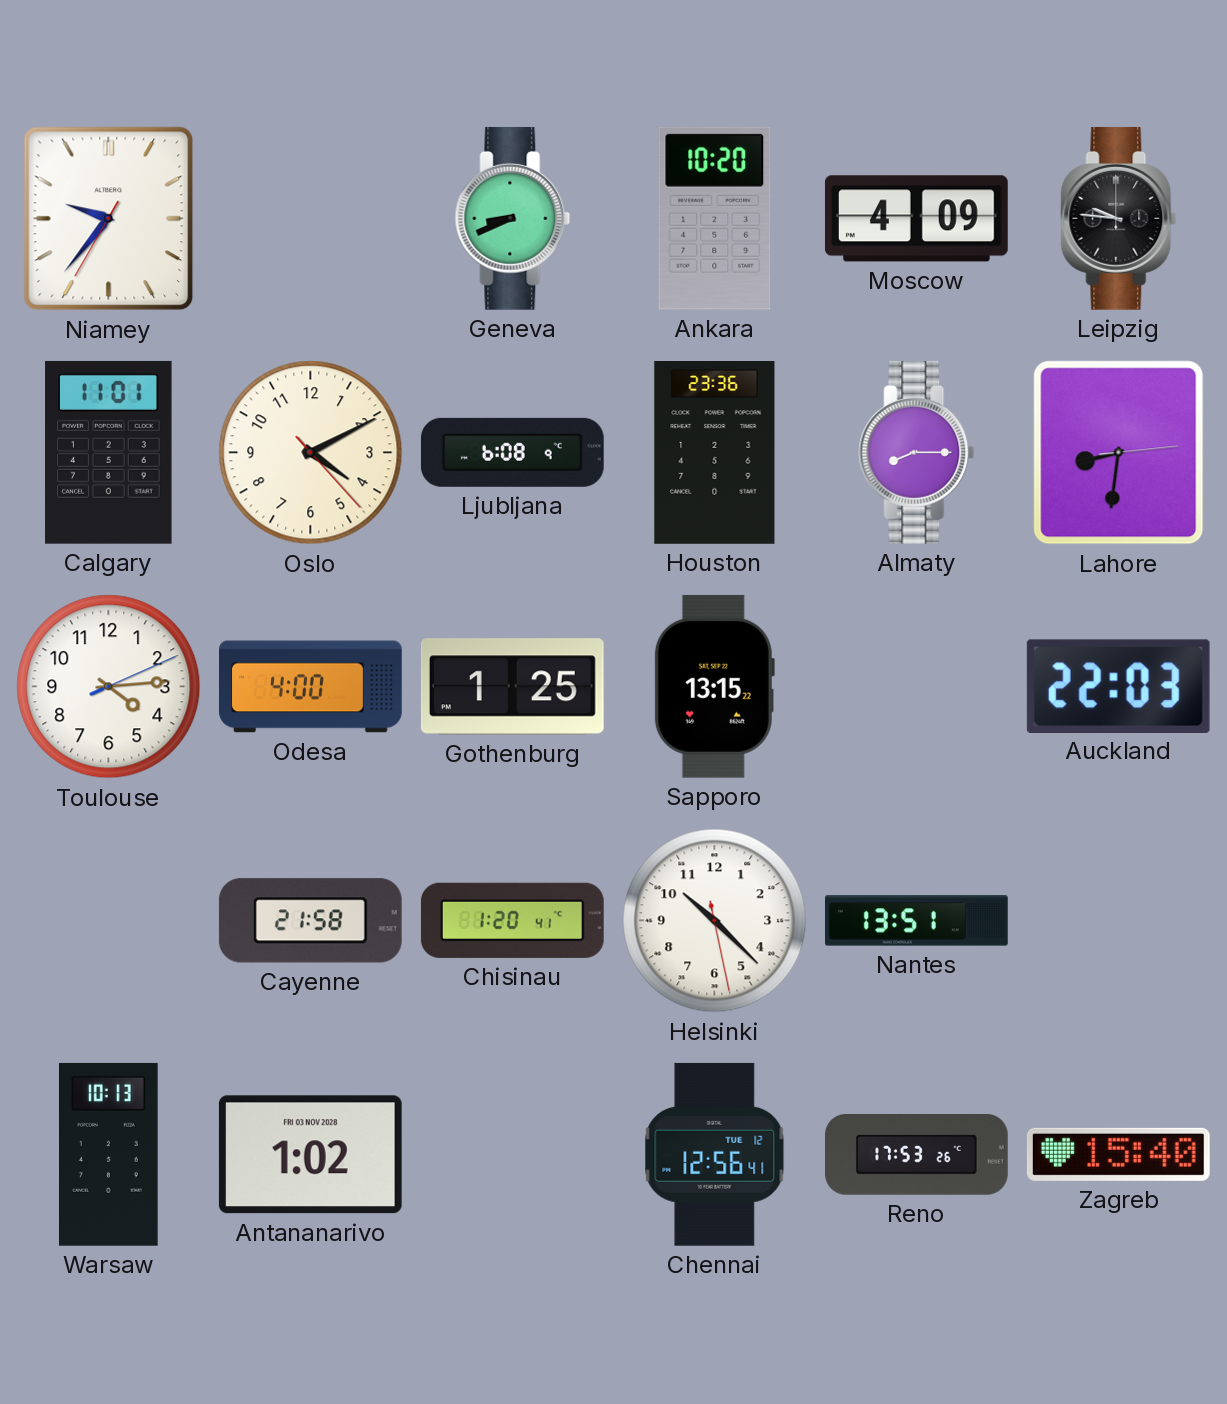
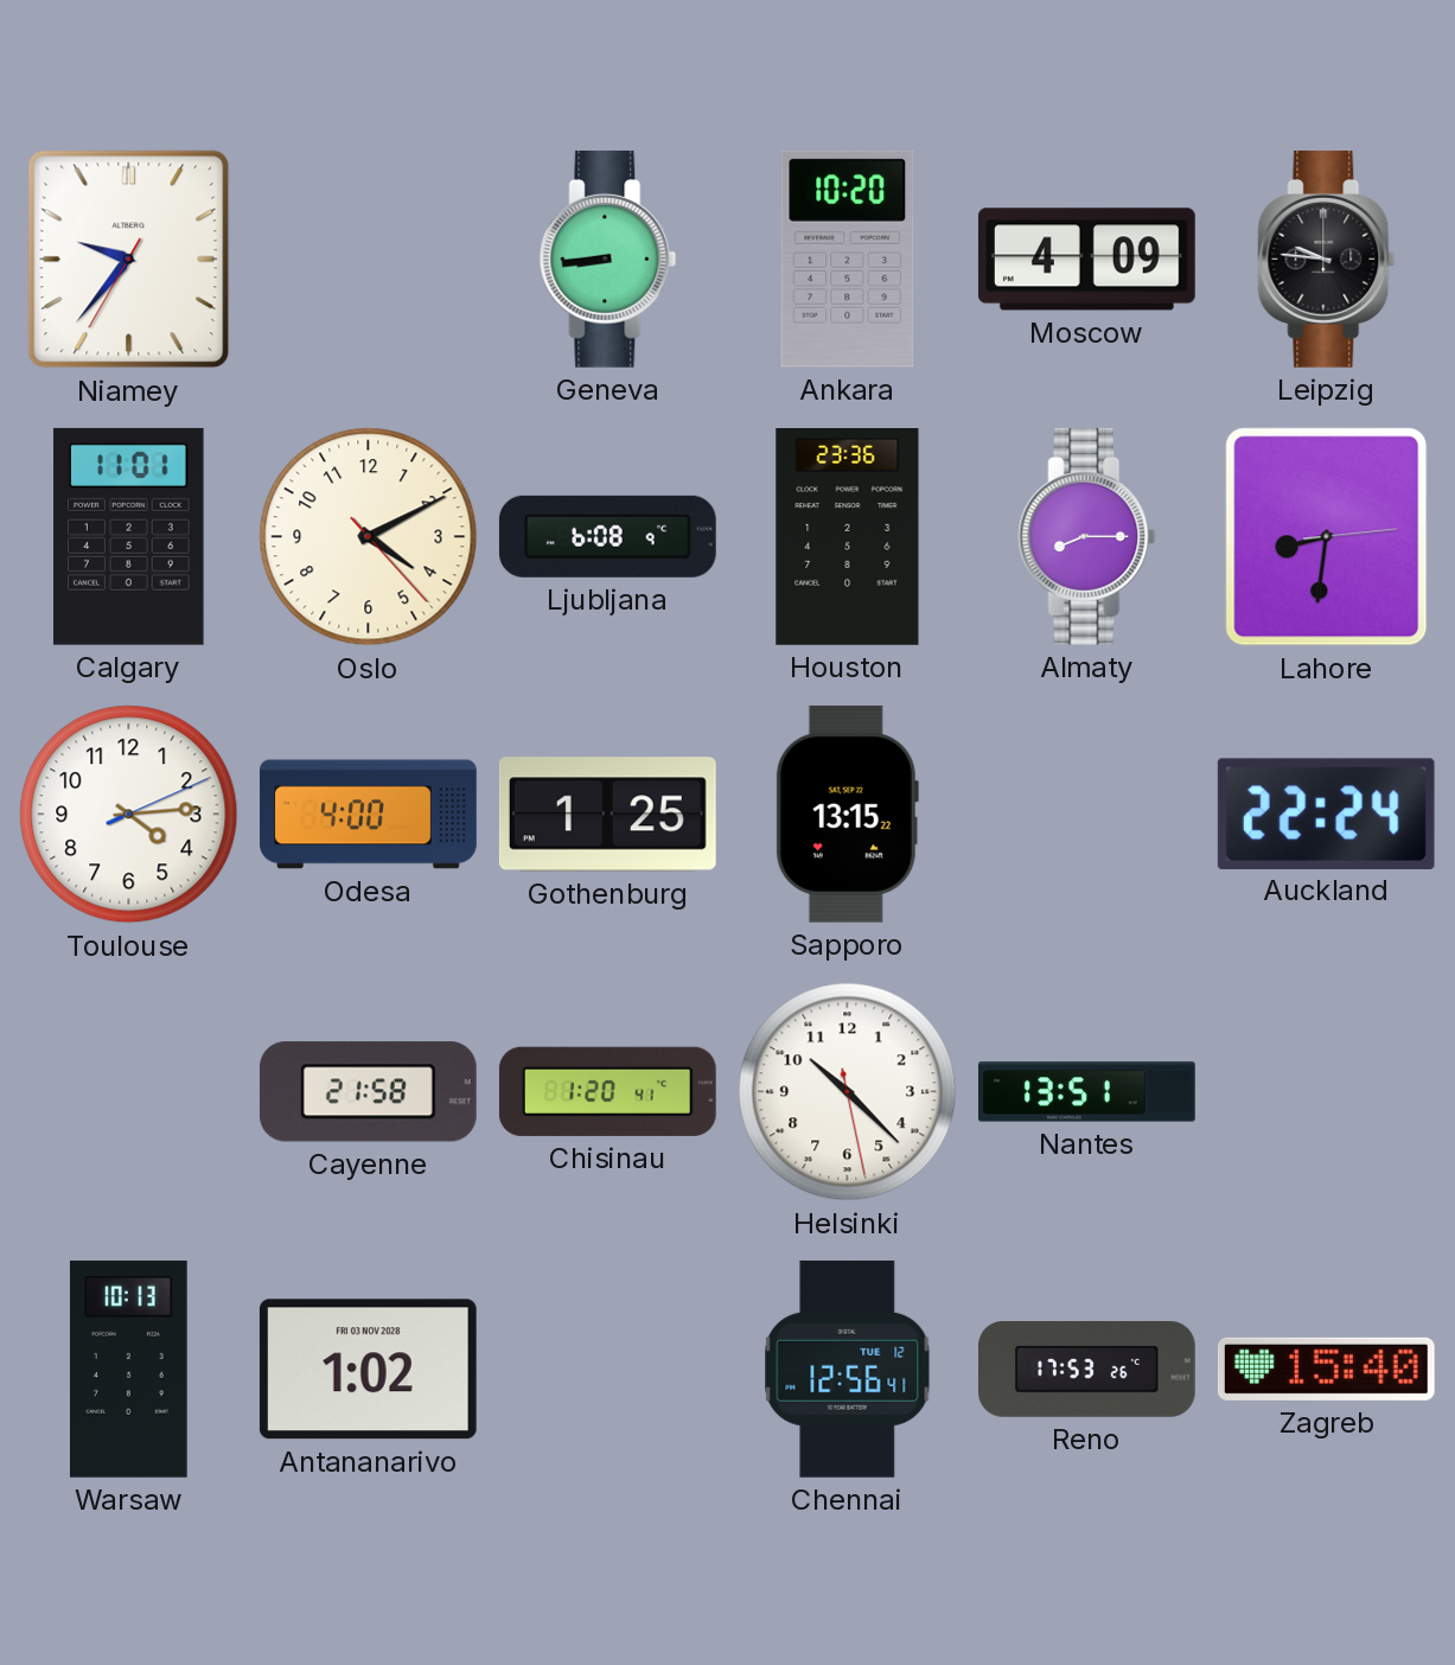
Geneva: 8:41 -> 8:44 (608, 259)
Auckland: 22:03 -> 22:24 (1326, 814)
